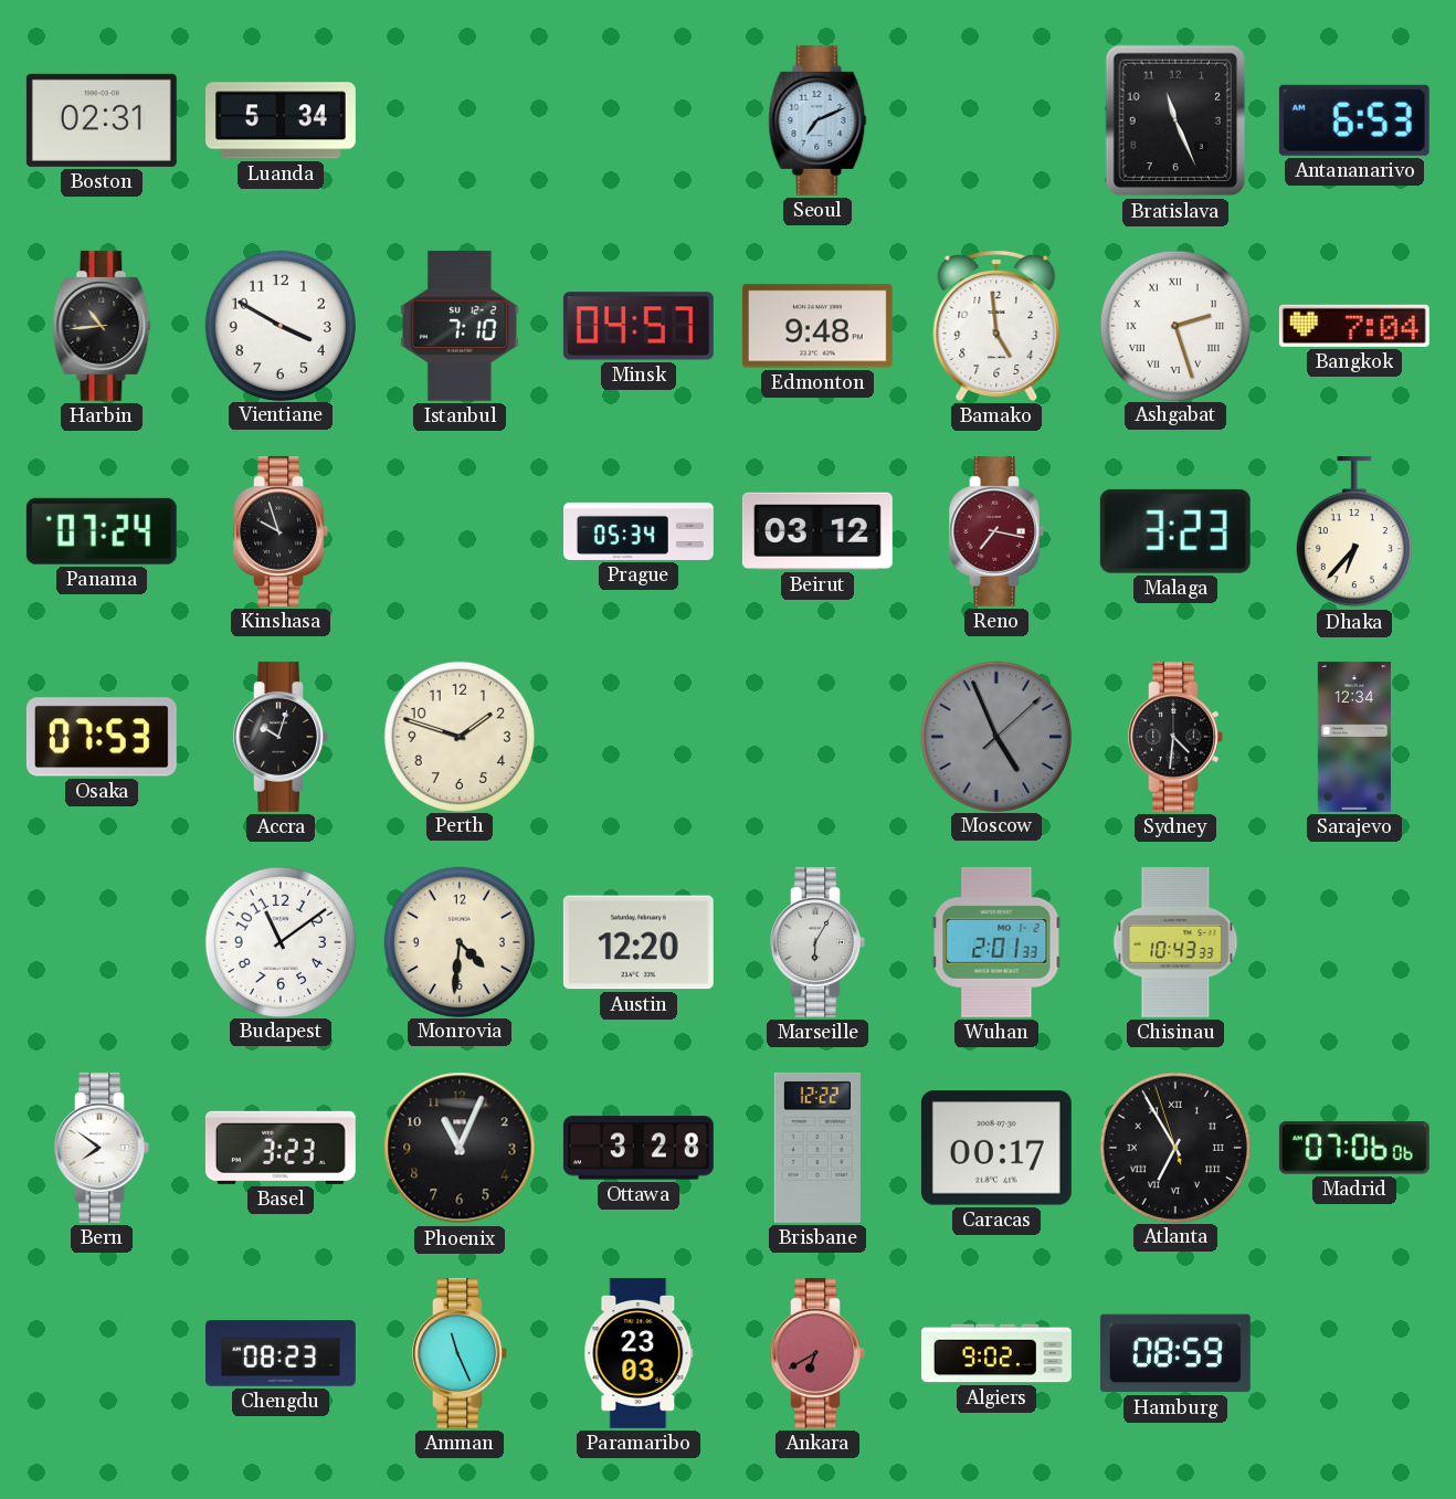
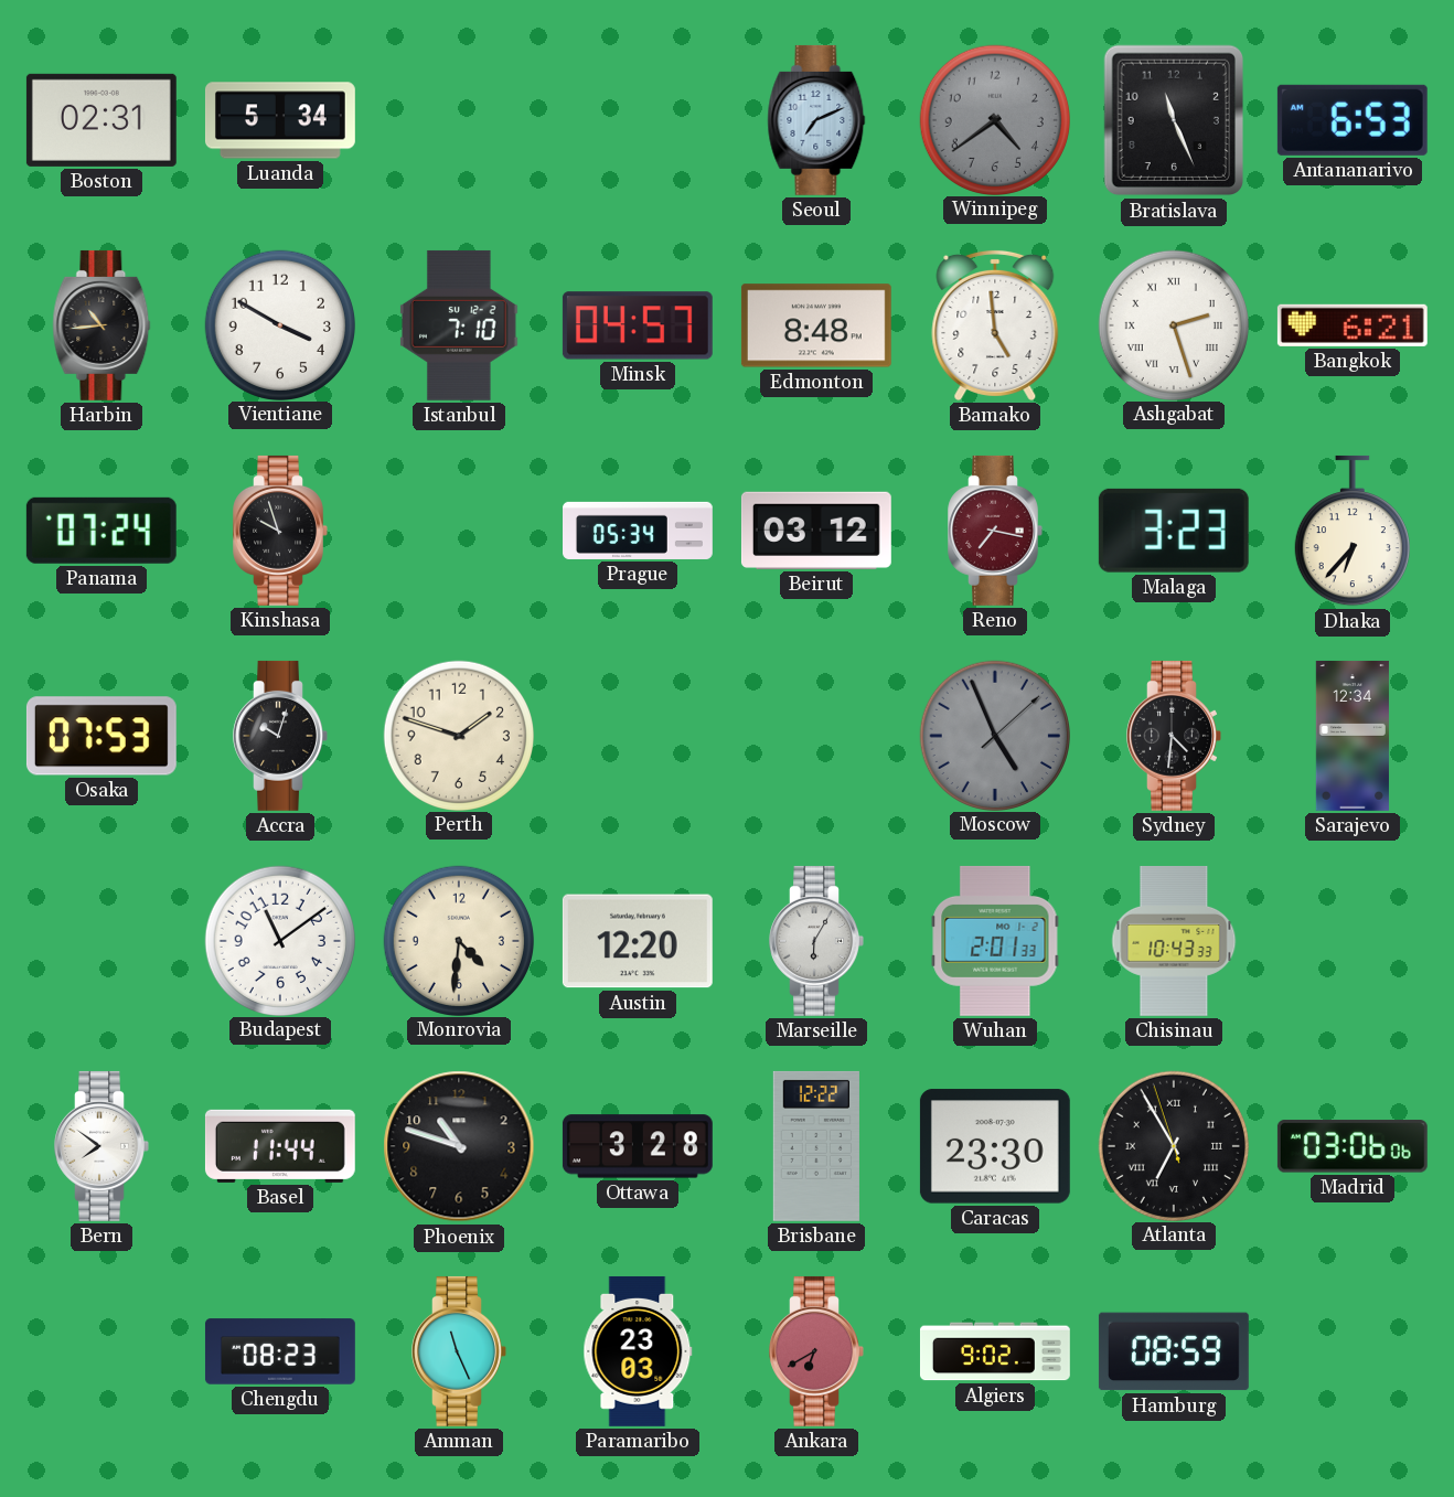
Winnipeg: none -> 4:39 (994, 119)
Edmonton: 9:48 -> 8:48 (816, 325)
Bangkok: 7:04 -> 6:21 (1353, 325)
Basel: 3:23 -> 11:44 (280, 1146)
Phoenix: 11:04 -> 10:48 (459, 1146)
Caracas: 00:17 -> 23:30 (995, 1146)
Madrid: 07:06 -> 03:06 (1353, 1146)
